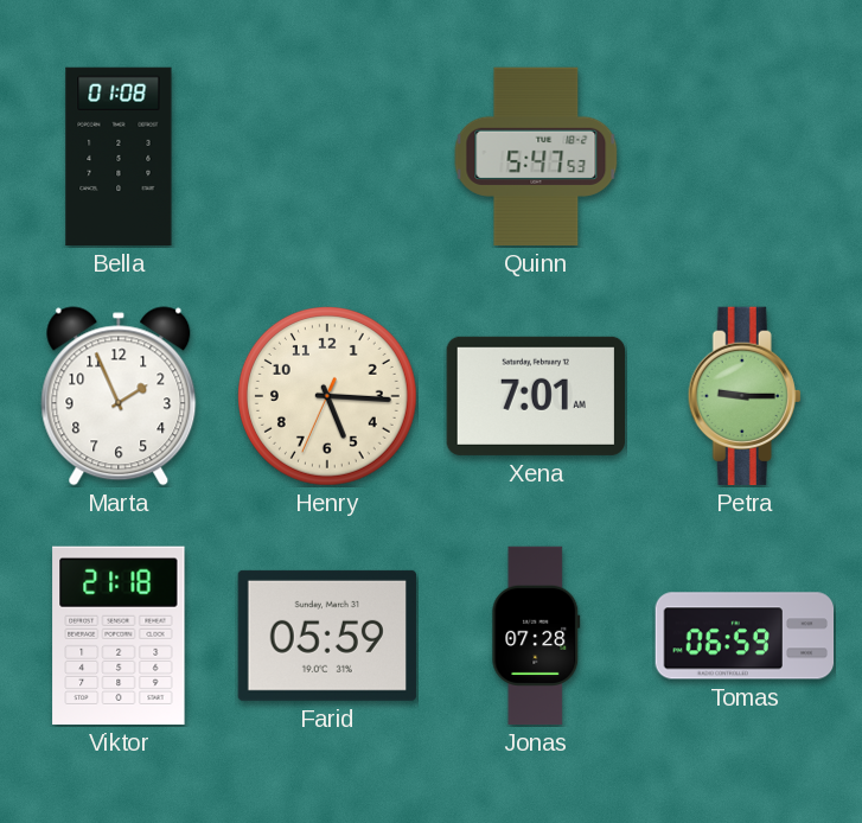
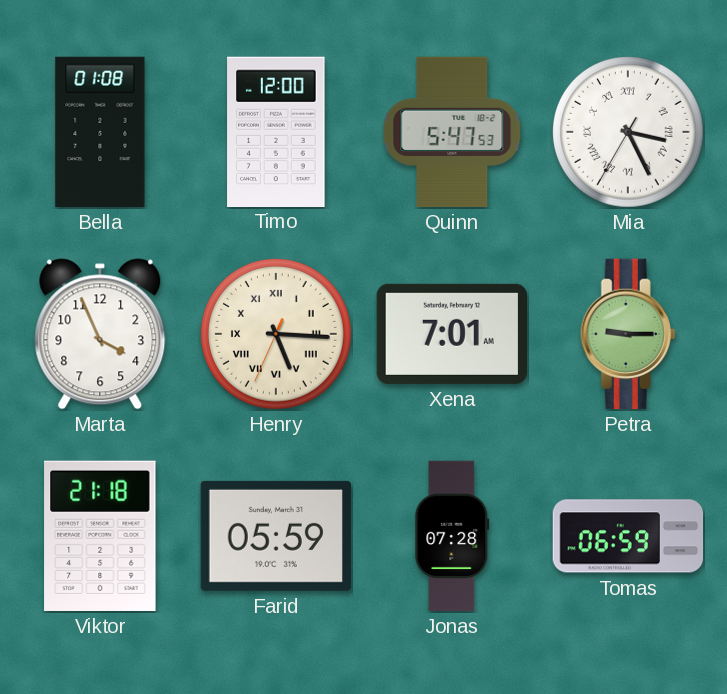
Timo: none -> 12:00 (276, 131)
Mia: none -> 3:25 (629, 133)
Marta: 1:56 -> 3:56 (100, 334)
Henry numerals: Arabic -> Roman (277, 335)
